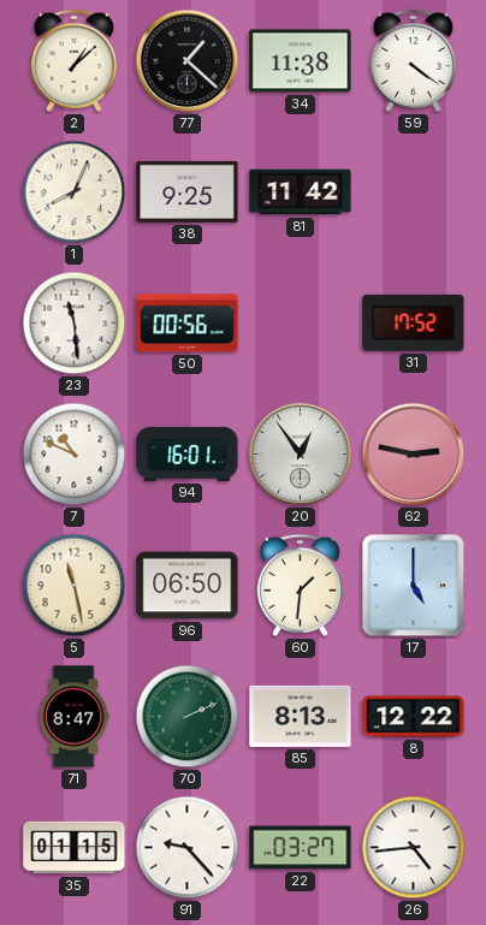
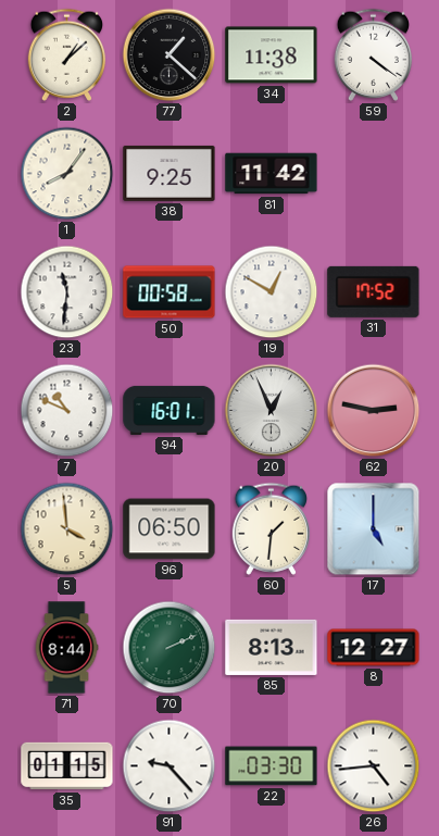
1: 8:04 -> 8:06 (67, 174)
23: 11:29 -> 11:31 (67, 292)
50: 00:56 -> 00:58 (170, 292)
19: none -> 12:50 (272, 292)
20: 12:54 -> 12:56 (272, 411)
5: 11:28 -> 3:59 (67, 529)
71: 8:47 -> 8:44 (66, 648)
8: 12:22 -> 12:27 (374, 648)
22: 03:27 -> 03:30 (272, 766)
